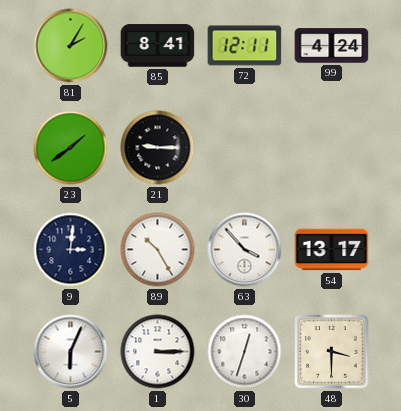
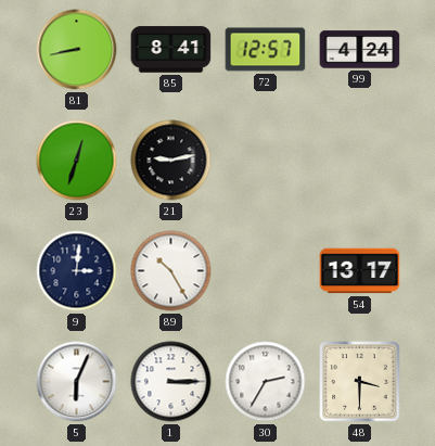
81: 2:05 -> 8:43 (77, 50)
72: 12:11 -> 12:57 (266, 50)
23: 1:39 -> 12:33 (77, 161)
21: 9:15 -> 9:13 (171, 161)
63: 3:53 -> none (245, 250)
30: 12:33 -> 2:35 (266, 382)
